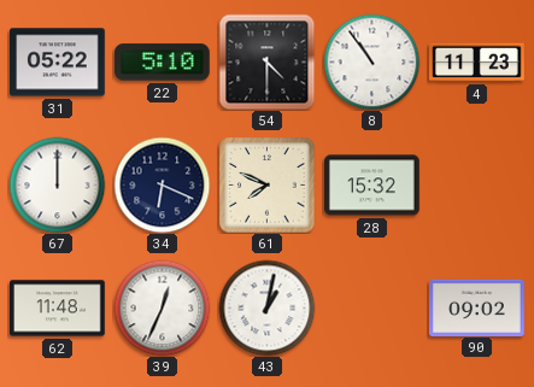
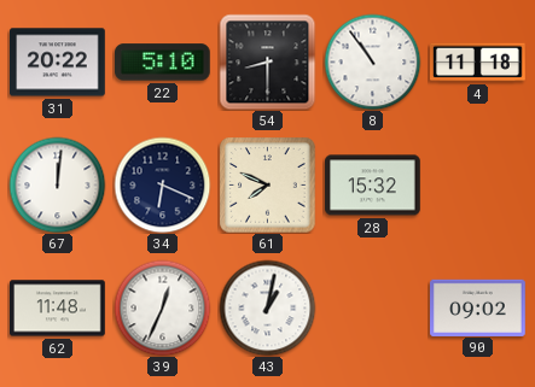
31: 05:22 -> 20:22 (58, 63)
54: 4:30 -> 8:30 (267, 61)
4: 11:23 -> 11:18 (478, 63)
67: 12:00 -> 12:01 (57, 184)
